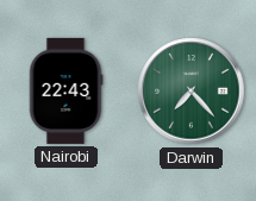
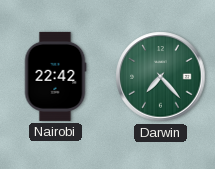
Nairobi: 22:43 -> 22:42 (55, 76)
